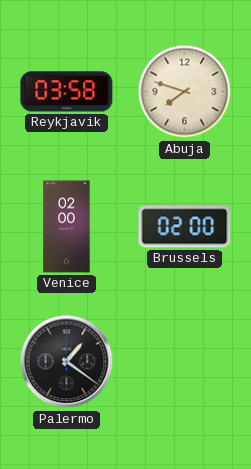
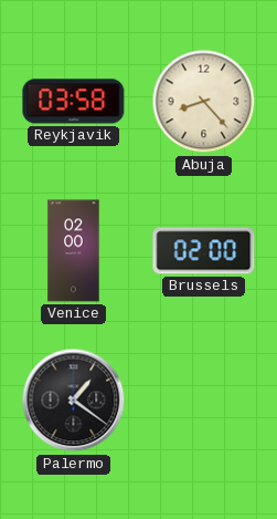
Abuja: 7:48 -> 8:23 (204, 102)
